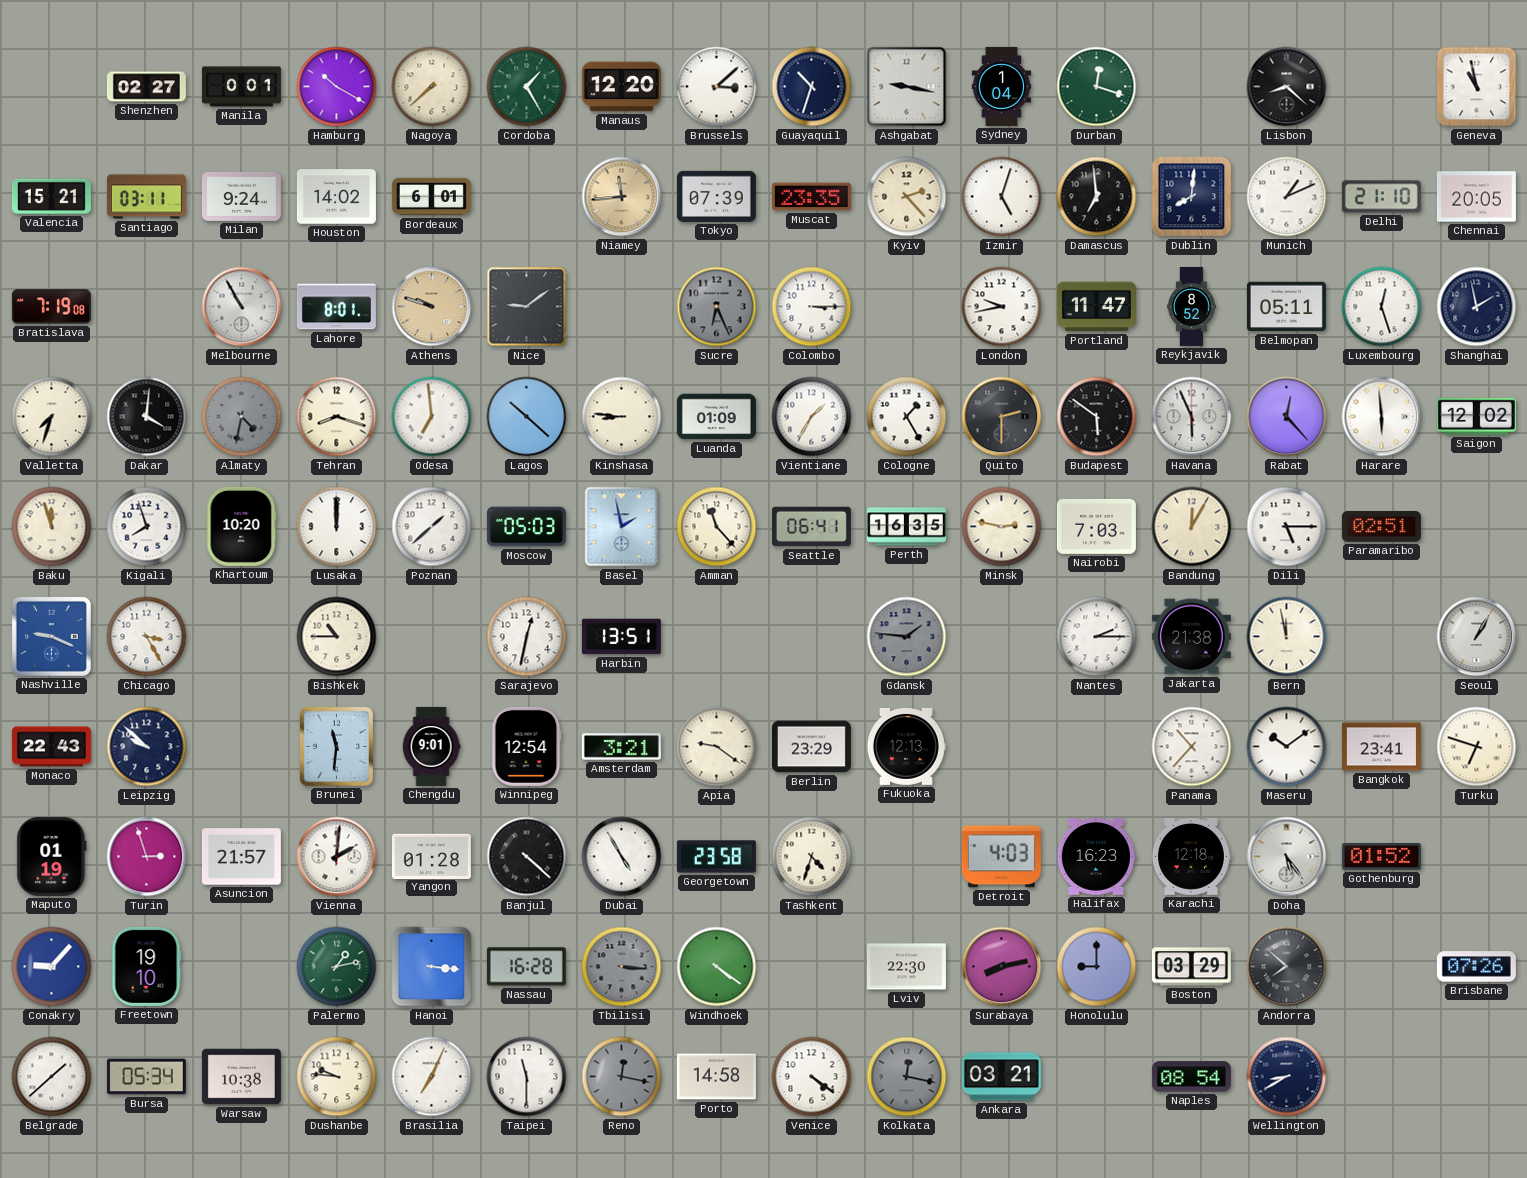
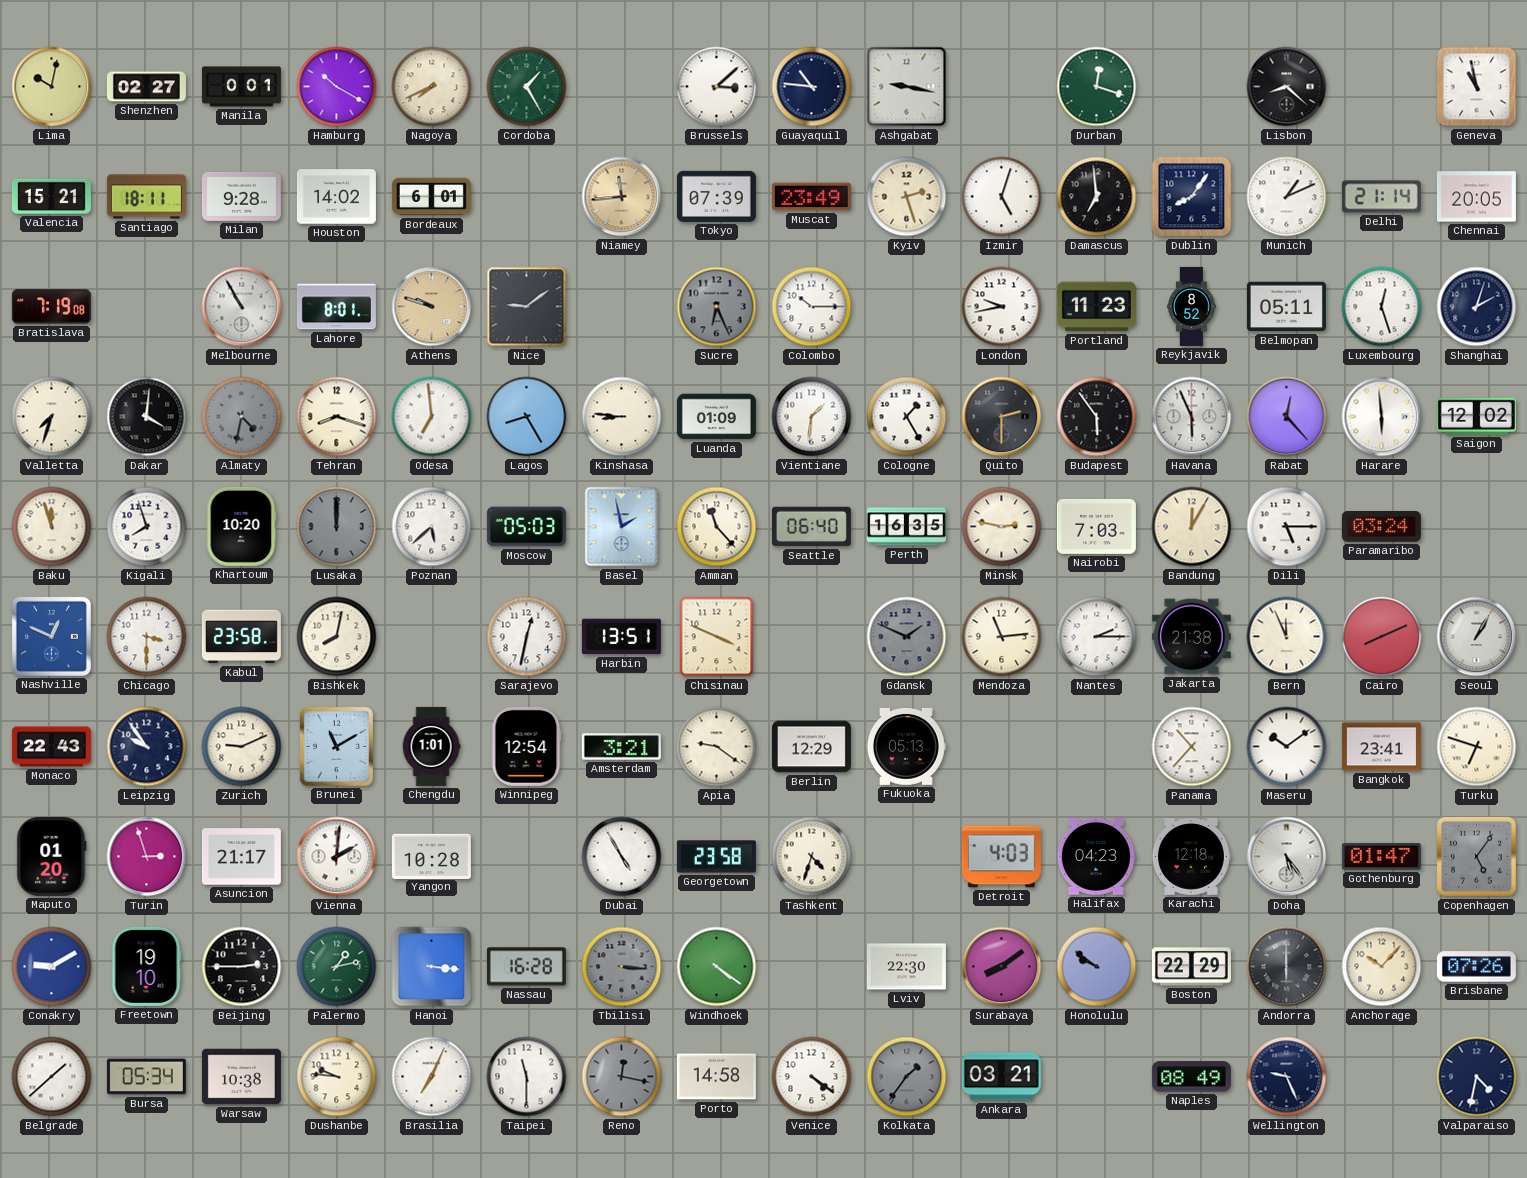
Lima: none -> 10:02 (52, 87)
Nagoya: 7:38 -> 7:41 (432, 87)
Manaus: 12:20 -> none (621, 87)
Guayaquil: 10:33 -> 10:46 (812, 87)
Sydney: 1:04 -> none (1002, 86)
Santiago: 03:11 -> 18:11 (146, 197)
Milan: 9:24 -> 9:28 (241, 196)
Muscat: 23:35 -> 23:49 (811, 197)
Kyiv: 2:23 -> 2:27 (907, 197)
Dublin: 8:01 -> 8:06 (1192, 197)
Delhi: 21:10 -> 21:14 (1381, 197)
Colombo: 3:15 -> 10:15 (812, 307)
Portland: 11:47 -> 11:23 (1096, 307)
Shanghai: 1:58 -> 2:03 (1477, 307)
Lagos: 10:22 -> 8:25 (527, 417)
Vientiane: 1:35 -> 1:31 (812, 417)
Budapest: 5:51 -> 5:54 (1097, 417)
Lusaka dial: white -> grey (337, 527)
Poznan: 1:38 -> 5:38 (432, 527)
Seattle: 06:41 -> 06:40 (811, 527)
Paramaribo: 02:51 -> 03:24 (1381, 527)
Nashville: 9:19 -> 12:49 (51, 636)
Chicago: 3:25 -> 3:30 (147, 637)
Kabul: none -> 23:58 (241, 637)
Bishkek: 10:45 -> 8:02 (337, 637)
Chisinau: none -> 3:49 (717, 637)
Gdansk: 1:46 -> 1:49 (907, 637)
Mendoza: none -> 11:14 (1002, 637)
Bern: 11:58 -> 11:56 (1287, 637)
Cairo: none -> 8:11 (1382, 637)
Leipzig: 9:52 -> 9:54 (147, 747)
Zurich: none -> 9:11 (242, 747)
Brunei: 11:31 -> 11:10 (336, 746)
Chengdu: 9:01 -> 1:01 (431, 746)
Berlin: 23:29 -> 12:29 (811, 747)
Fukuoka: 12:13 -> 05:13 (906, 746)
Maputo: 01:19 -> 01:20 (52, 856)
Asuncion: 21:57 -> 21:17 (241, 857)
Yangon: 01:28 -> 10:28 (431, 856)
Banjul: 4:22 -> none (527, 857)
Halifax: 16:23 -> 04:23 (1096, 857)
Gothenburg: 01:52 -> 01:47 (1381, 857)
Copenhagen: none -> 5:06 (1477, 857)
Conakry: 9:07 -> 9:10 (52, 967)
Beijing: none -> 2:45 (242, 967)
Surabaya: 8:13 -> 8:09 (1002, 967)
Honolulu: 9:00 -> 9:51 (1097, 967)
Boston: 03:29 -> 22:29 (1191, 967)
Andorra: 7:52 -> 6:00 (1287, 967)
Anchorage: none -> 10:07 (1382, 967)
Kolkata: 12:17 -> 1:36 (907, 1077)
Naples: 08:54 -> 08:49 (1191, 1077)
Wellington: 8:40 -> 9:26 (1287, 1077)
Valparaiso: none -> 4:32 (1477, 1077)
